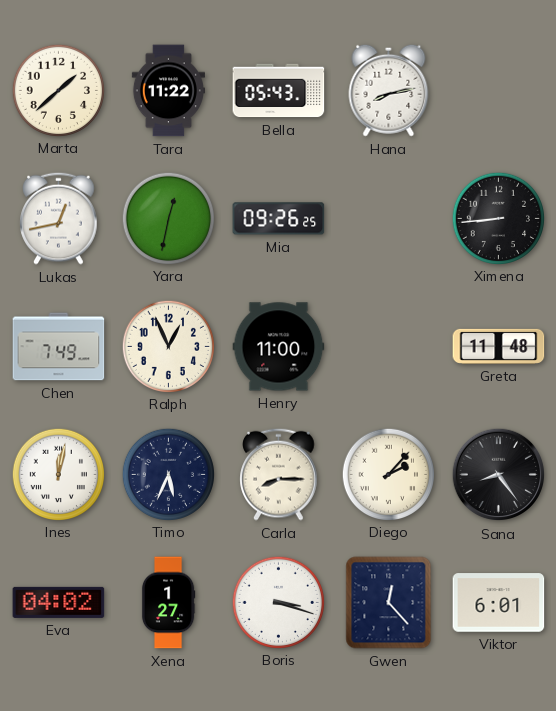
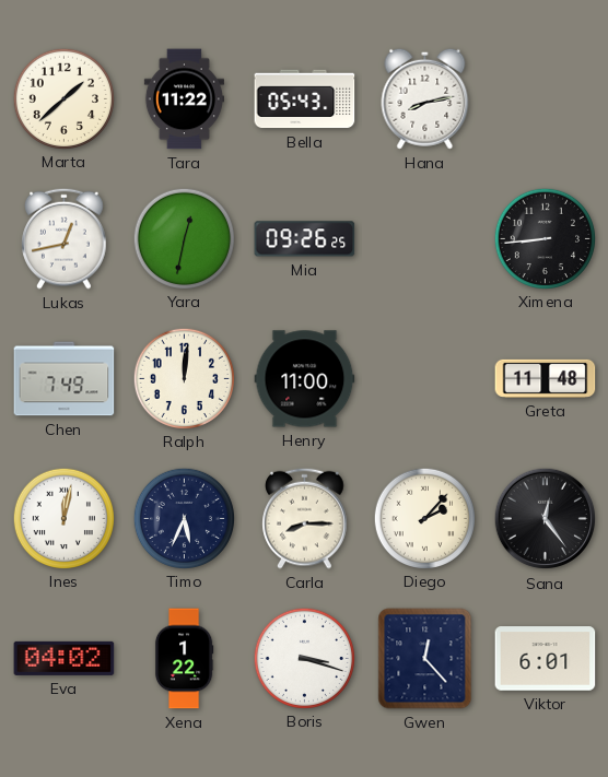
Ralph: 12:56 -> 12:01 (184, 378)
Sana: 8:24 -> 12:24 (546, 519)
Xena: 1:27 -> 1:22 (184, 659)
